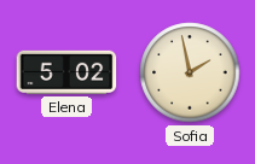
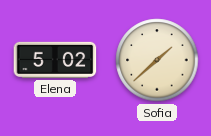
Sofia: 1:58 -> 1:38 (157, 60)
